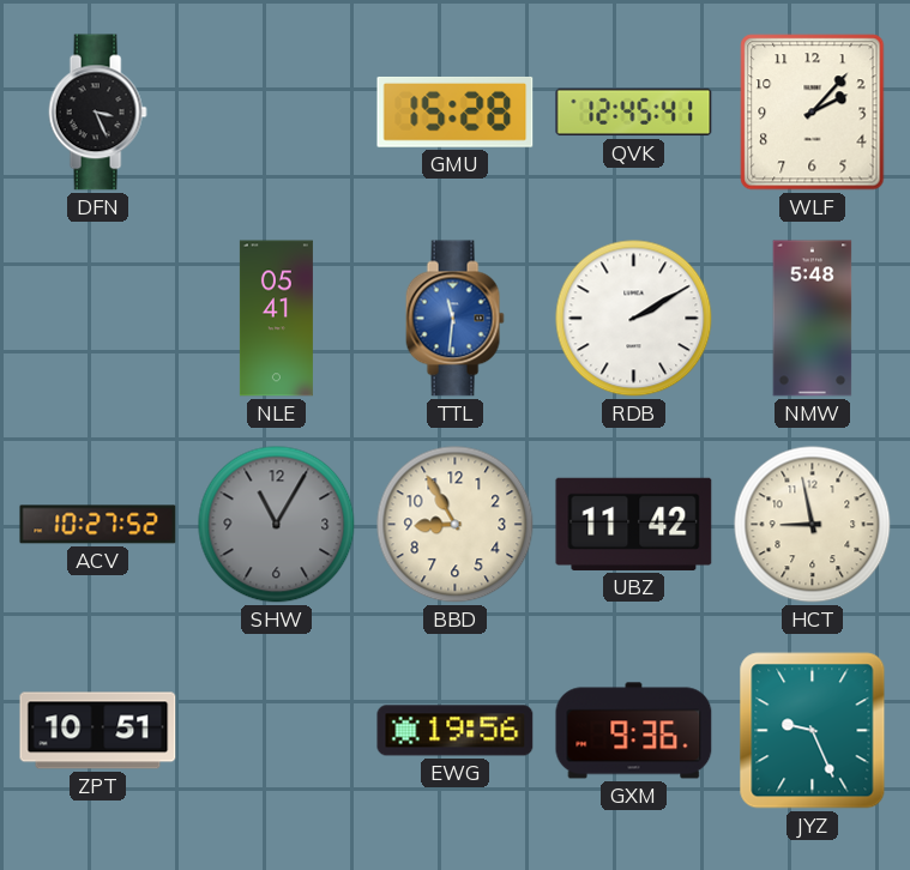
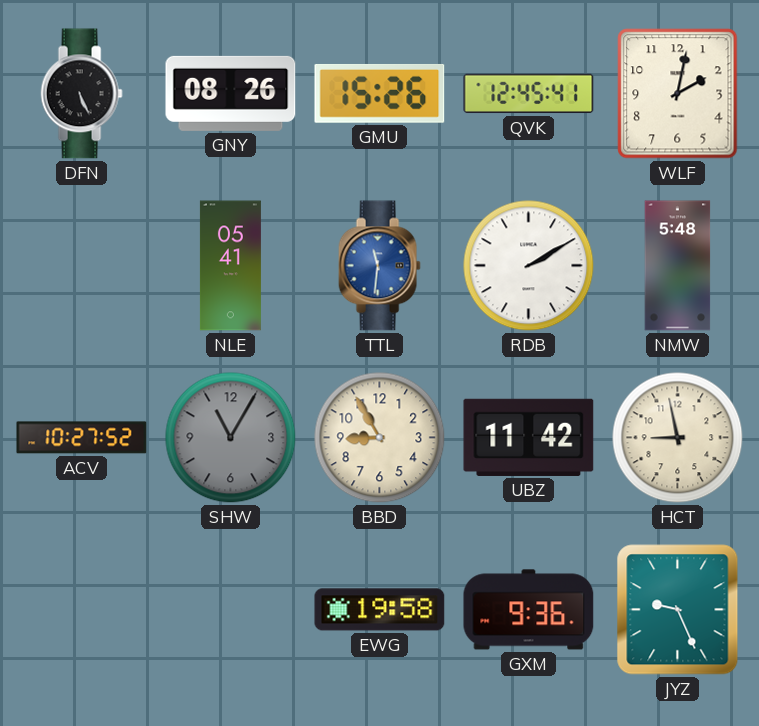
DFN: 3:26 -> 5:26 (81, 94)
GNY: none -> 08:26 (231, 93)
GMU: 15:28 -> 15:26 (380, 93)
WLF: 2:07 -> 2:02 (678, 94)
ZPT: 10:51 -> none (98, 731)
EWG: 19:56 -> 19:58 (380, 610)
